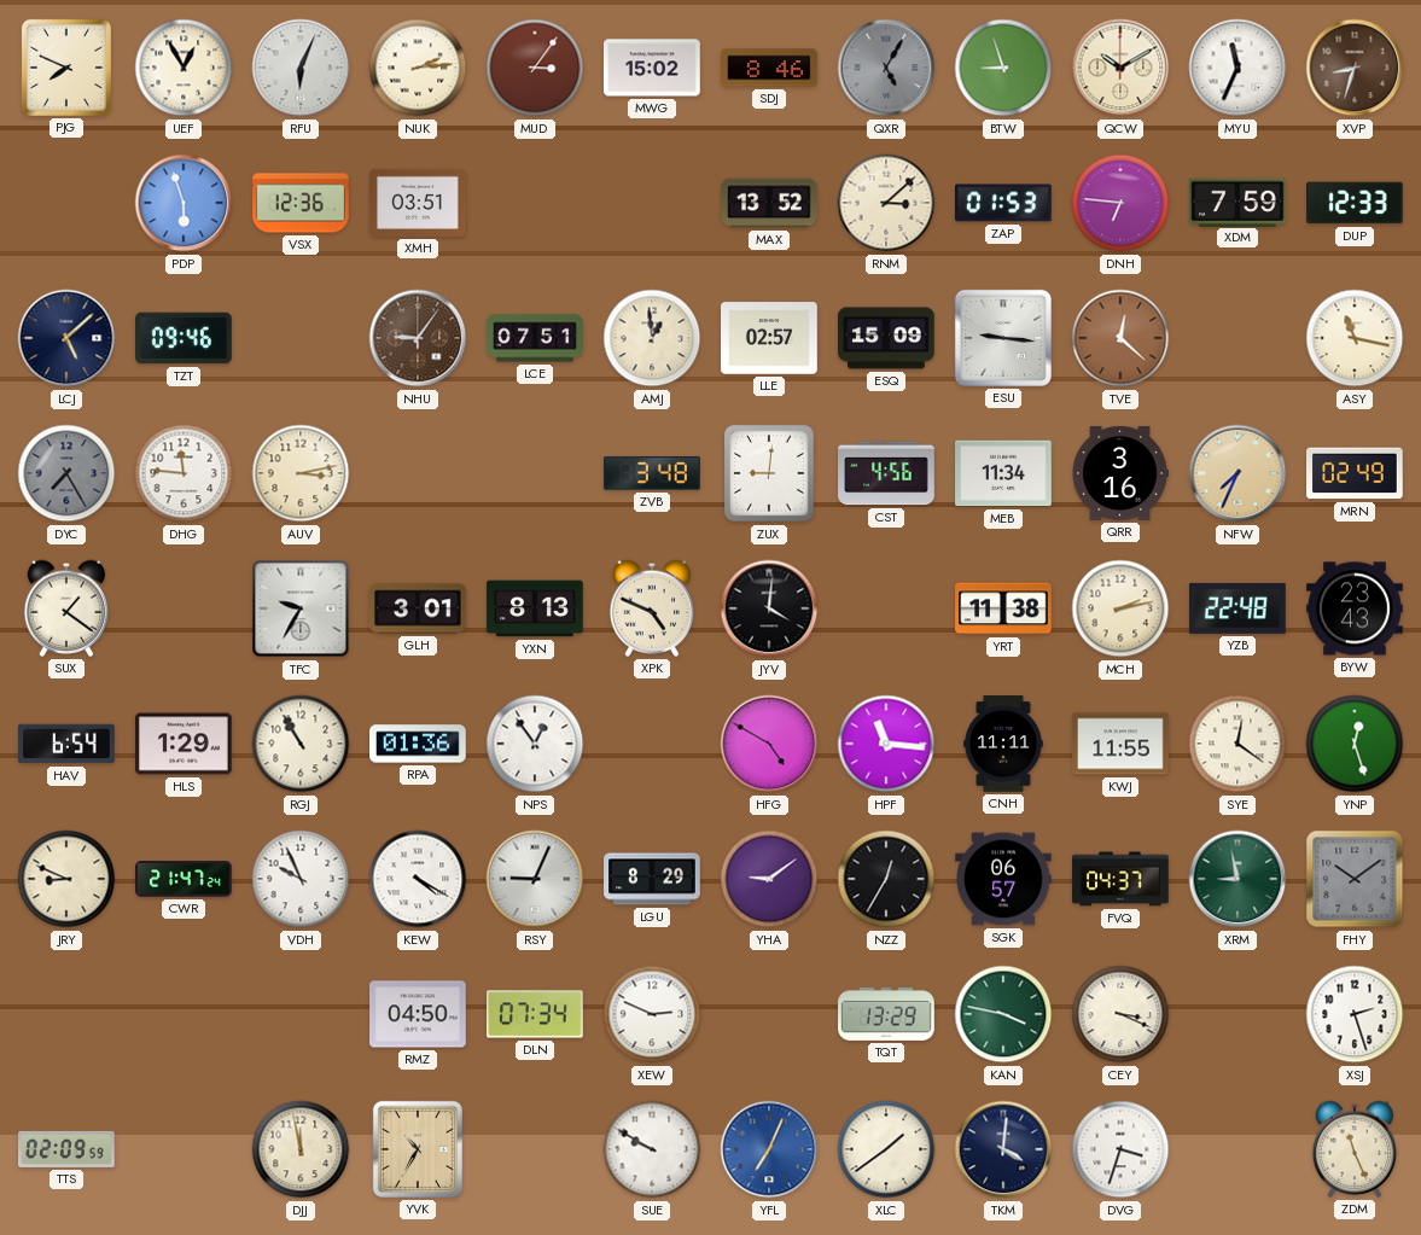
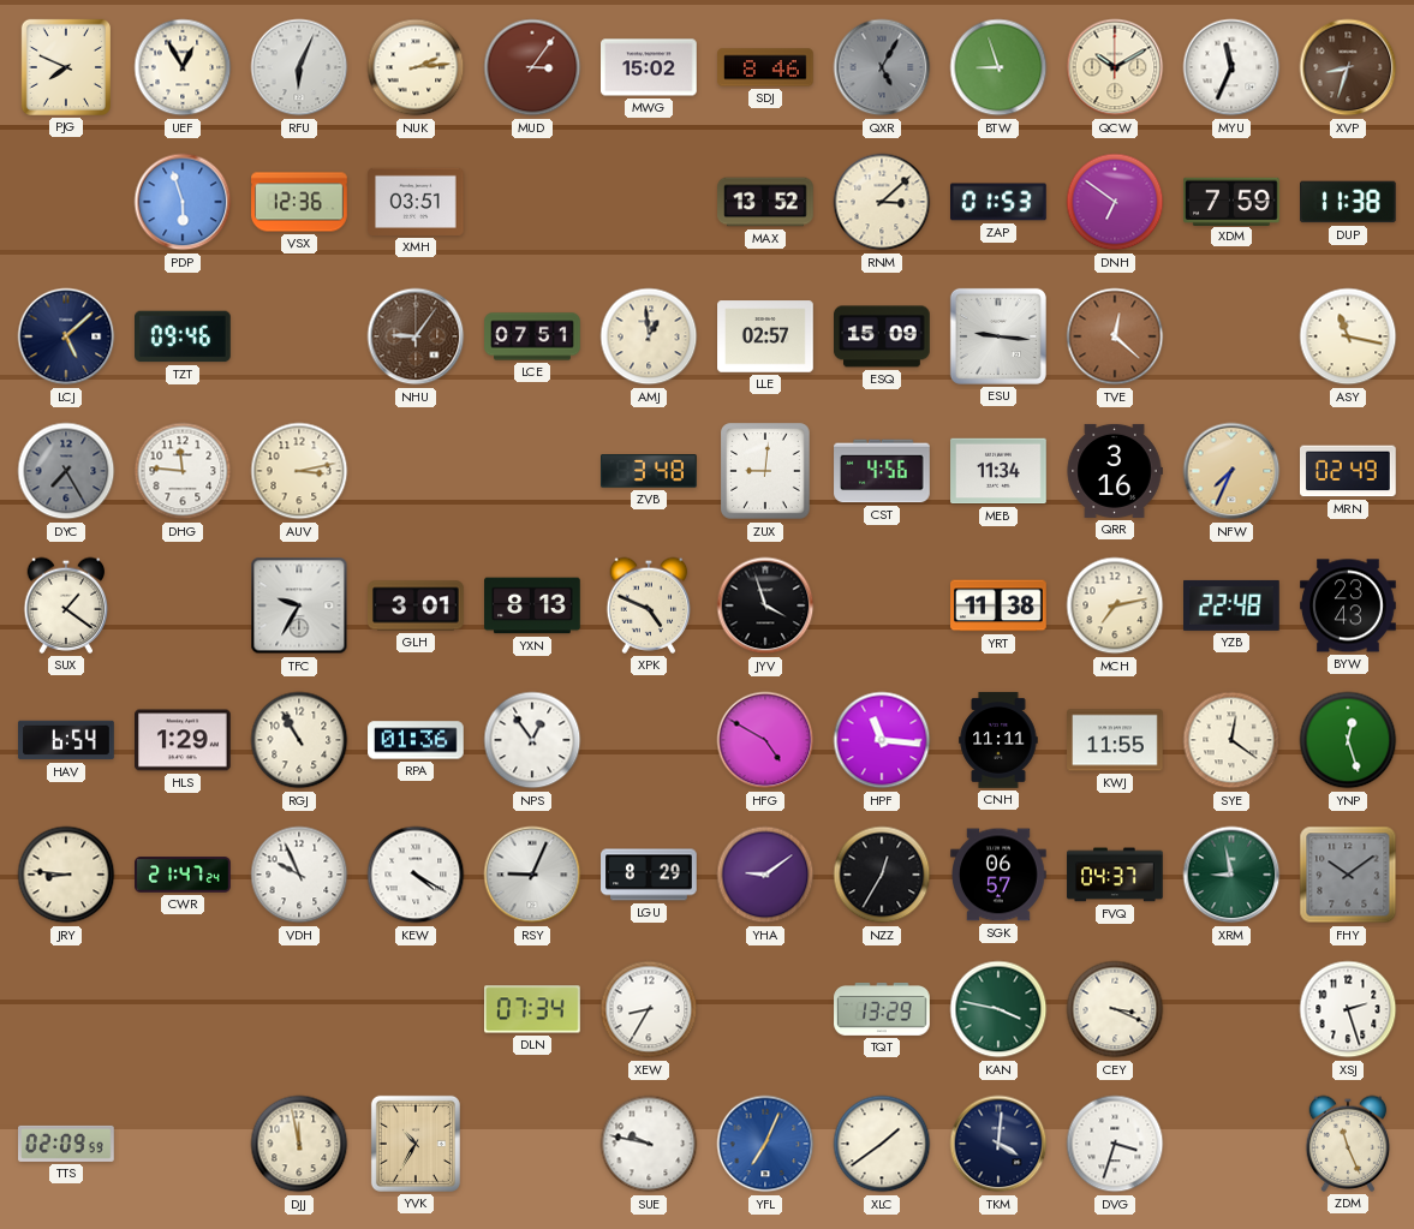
DNH: 6:46 -> 6:51 (1115, 202)
DUP: 12:33 -> 11:38 (1349, 202)
JYV: 4:01 -> 3:57 (765, 605)
MCH: 2:13 -> 7:13 (1115, 605)
JRY: 8:49 -> 8:46 (66, 875)
RMZ: 04:50 -> none (418, 1014)
XEW: 2:49 -> 8:35 (649, 1009)
SUE: 9:50 -> 9:47 (649, 1144)
